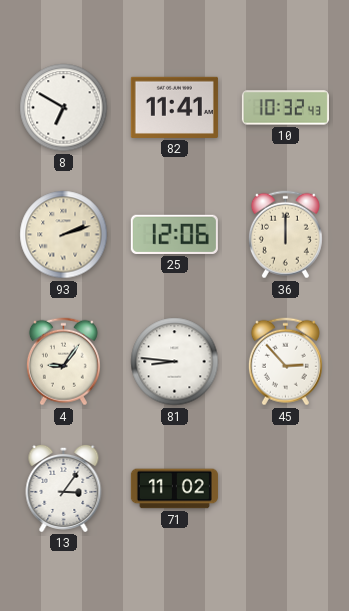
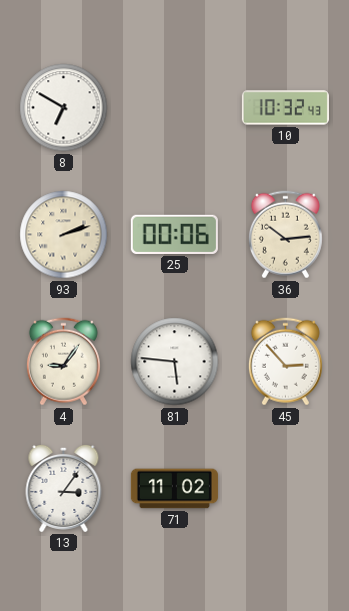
82: 11:41 -> none (174, 107)
25: 12:06 -> 00:06 (174, 234)
36: 12:00 -> 10:14 (285, 235)
81: 8:46 -> 5:46 (175, 362)
